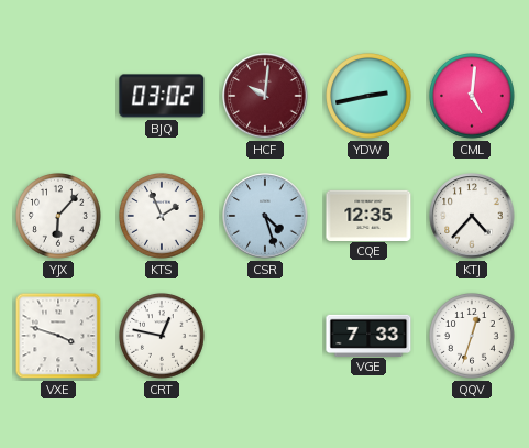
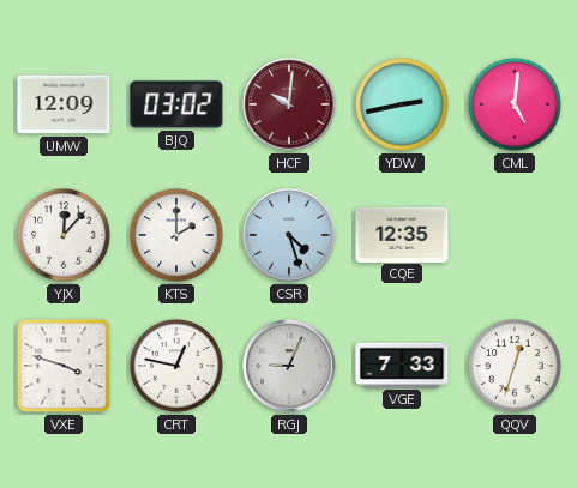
UMW: none -> 12:09 (64, 104)
YJX: 6:07 -> 12:07 (65, 236)
KTS: 1:56 -> 2:00 (178, 236)
KTJ: 4:37 -> none (472, 216)
RGJ: none -> 9:04 (289, 366)
